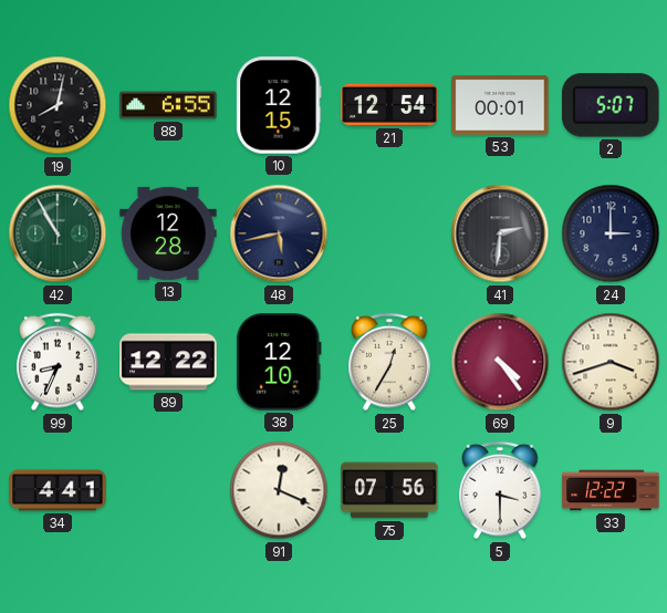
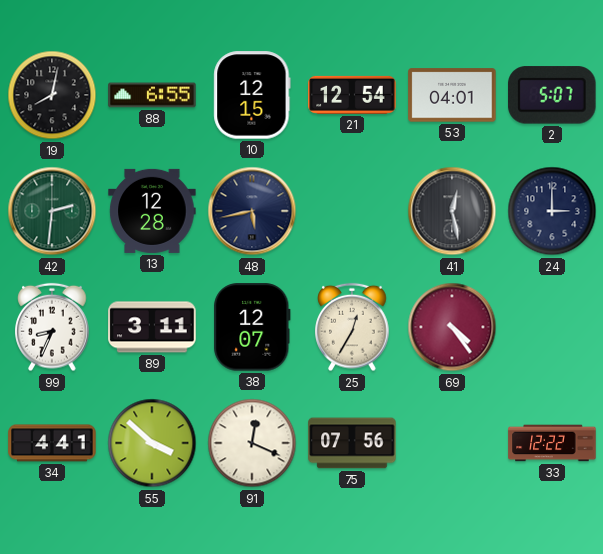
53: 00:01 -> 04:01 (452, 95)
42: 10:55 -> 2:31 (52, 211)
41: 2:31 -> 12:28 (452, 211)
89: 12:22 -> 3:11 (152, 327)
38: 12:10 -> 12:07 (252, 327)
9: 3:42 -> none (611, 362)
55: none -> 3:52 (152, 443)
5: 3:30 -> none (500, 490)
